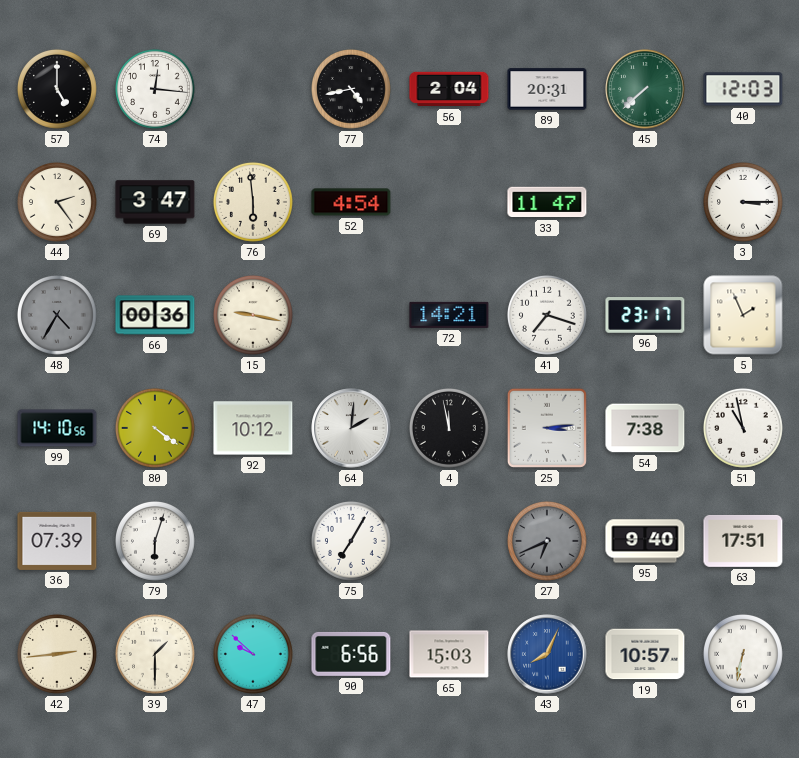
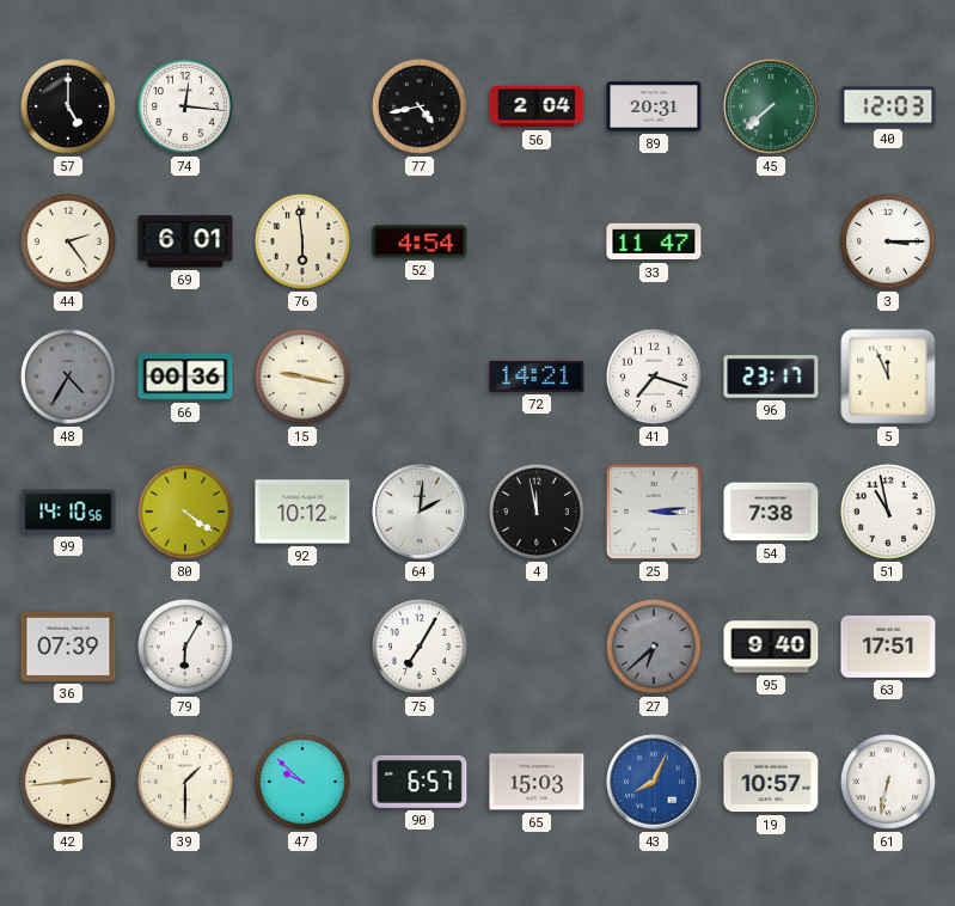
69: 3:47 -> 6:01 (185, 241)
5: 1:56 -> 11:56 (888, 377)
79: 6:03 -> 6:05 (185, 647)
27: 6:41 -> 6:38 (654, 647)
90: 6:56 -> 6:57 (420, 782)
